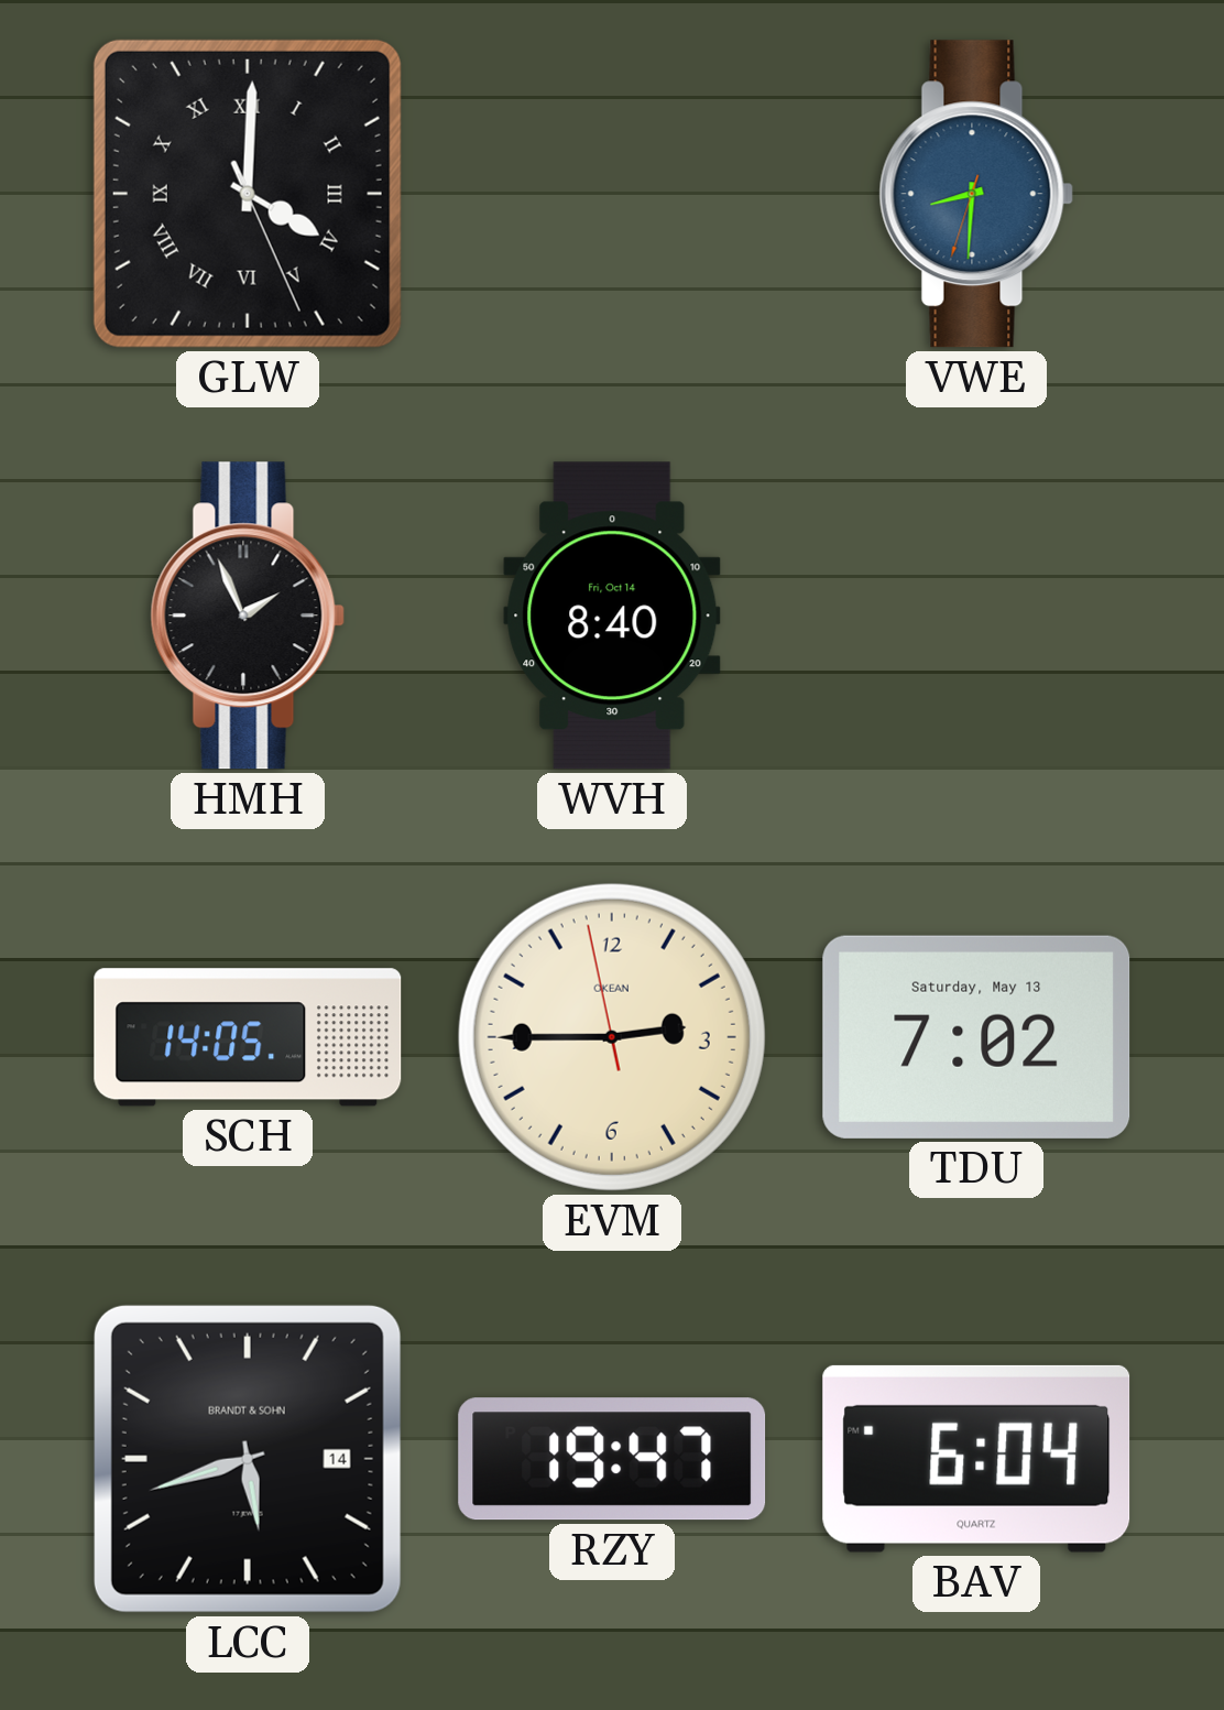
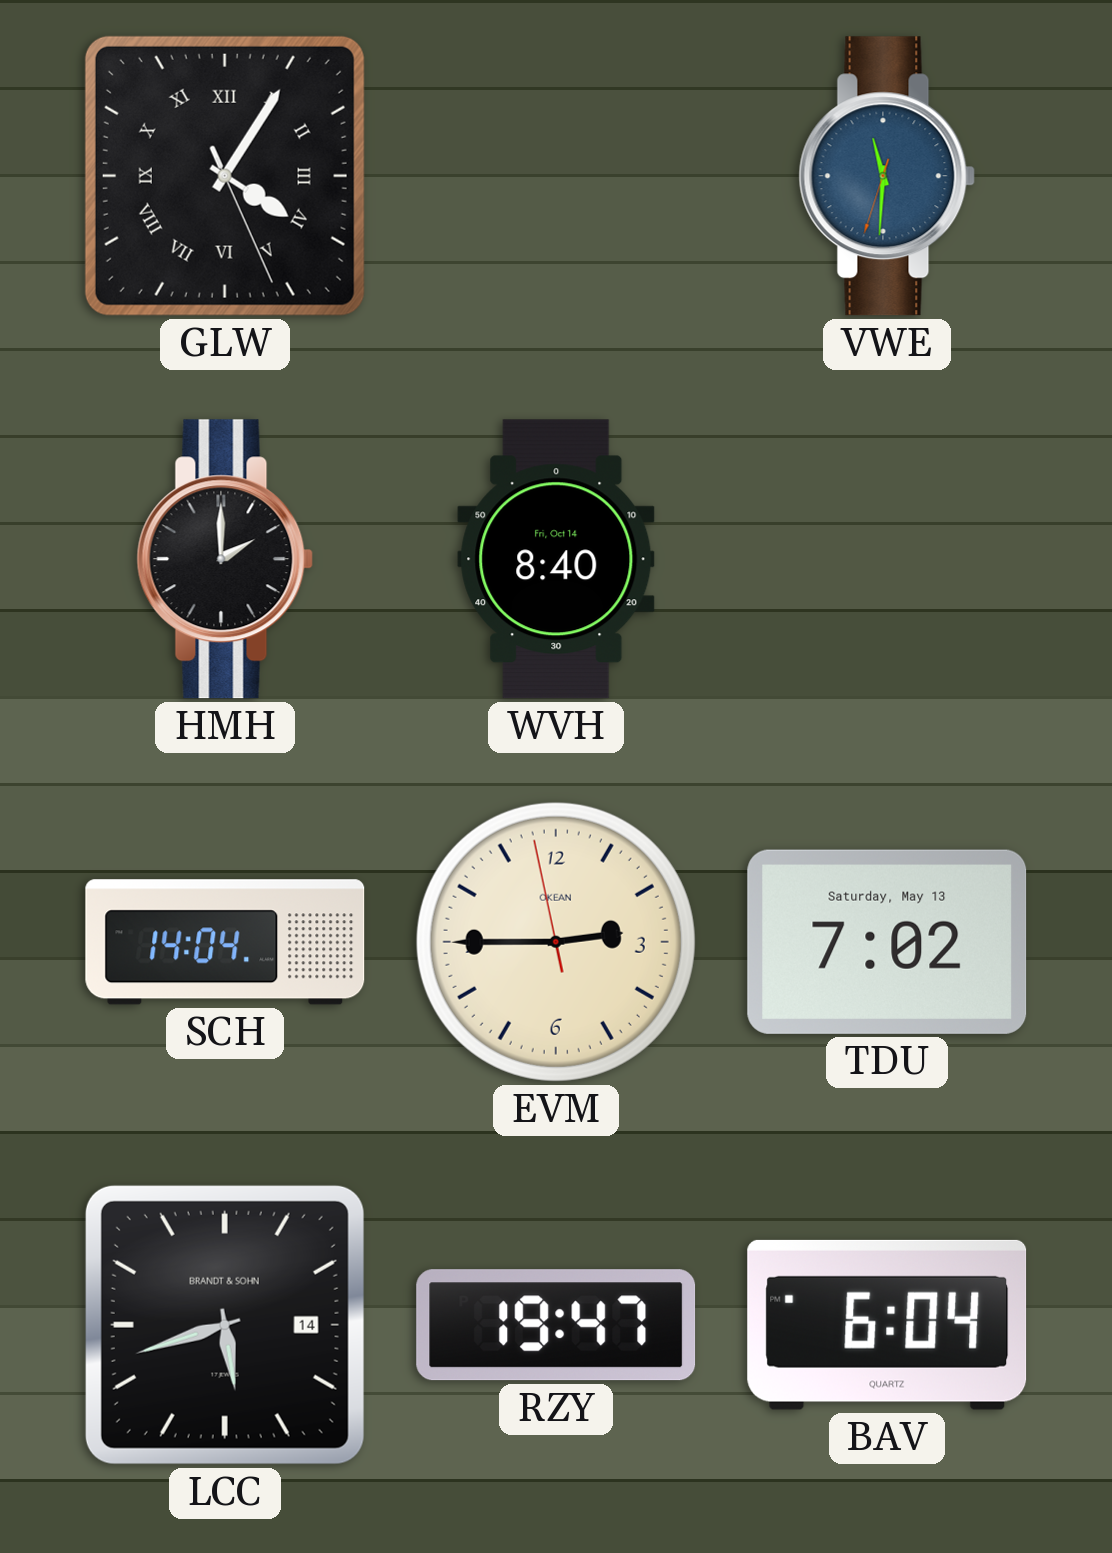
GLW: 4:00 -> 4:05 (225, 176)
VWE: 8:30 -> 11:30 (887, 176)
HMH: 1:56 -> 2:00 (225, 559)
SCH: 14:05 -> 14:04 (225, 942)
